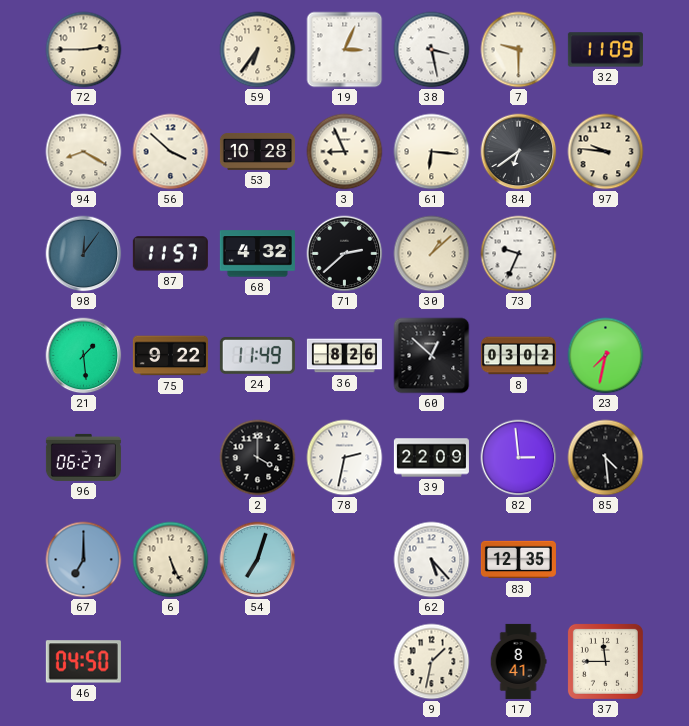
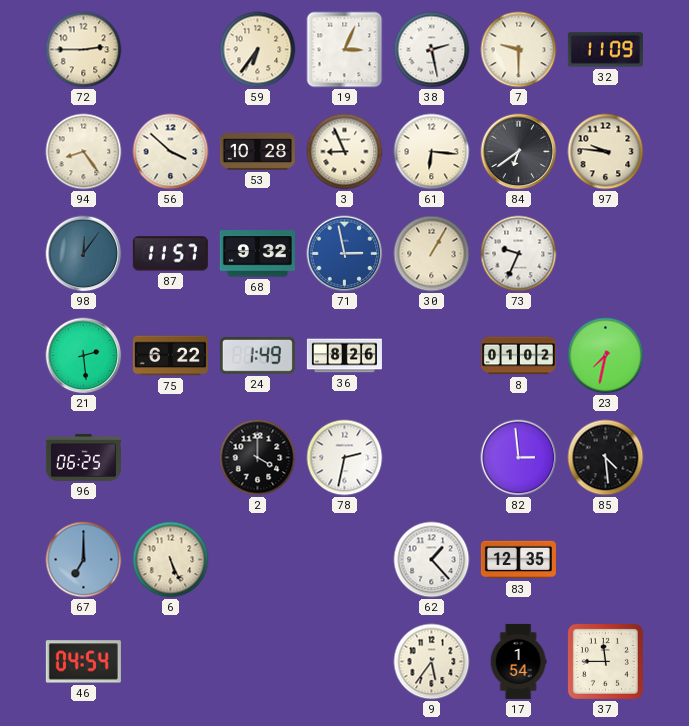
38: 3:28 -> 2:28 (432, 50)
94: 8:20 -> 8:24 (84, 152)
68: 4:32 -> 9:32 (257, 254)
71: 2:38 -> 2:58 (345, 254)
71 dial: black -> blue (345, 254)
30: 1:08 -> 1:05 (432, 254)
21: 1:29 -> 2:29 (84, 356)
75: 9:22 -> 6:22 (170, 356)
24: 11:49 -> 1:49 (257, 355)
60: 12:52 -> none (432, 356)
8: 03:02 -> 01:02 (518, 356)
96: 06:27 -> 06:25 (83, 457)
39: 22:09 -> none (431, 458)
54: 7:03 -> none (258, 560)
62: 5:23 -> 1:23 (432, 560)
46: 04:50 -> 04:54 (83, 662)
9: 1:32 -> 5:36 (432, 662)
17: 8:41 -> 1:54 (518, 661)
